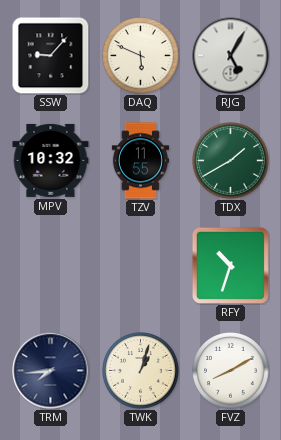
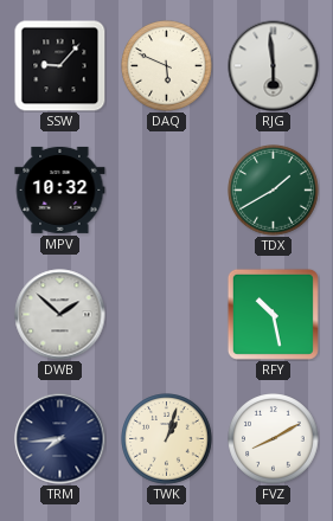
RJG: 5:05 -> 5:59 (274, 66)
TZV: 11:55 -> none (140, 161)
DWB: none -> 1:52 (60, 315)
RFY: 10:33 -> 10:28 (273, 314)
